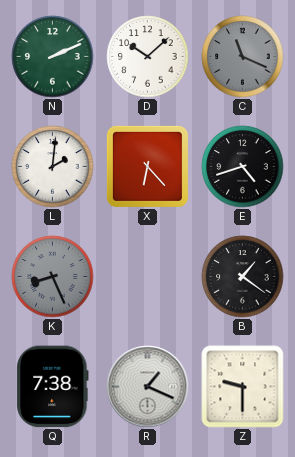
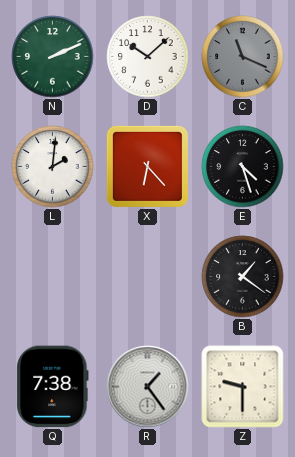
E: 4:42 -> 4:27 (243, 167)
K: 8:26 -> none (53, 277)
R: 1:19 -> 1:24 (148, 387)
